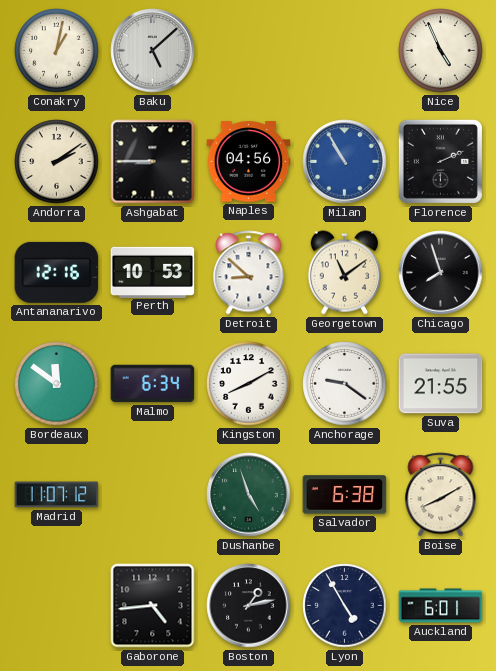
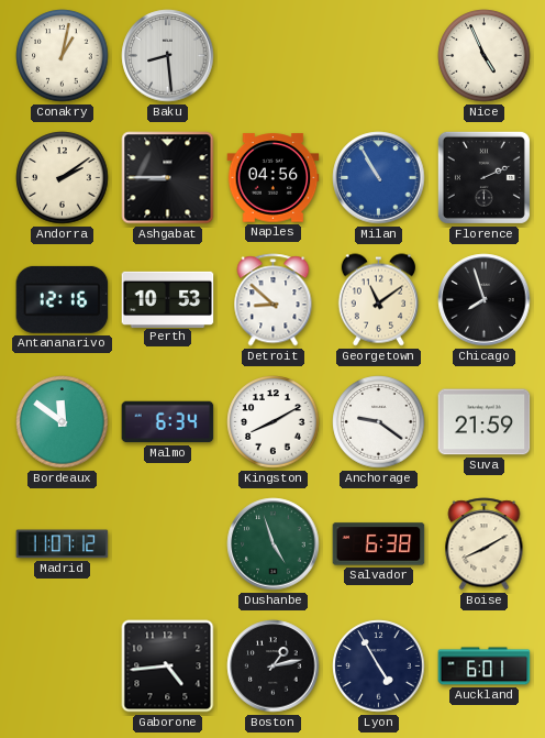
Baku: 5:08 -> 8:29 (168, 56)
Suva: 21:55 -> 21:59 (485, 422)
